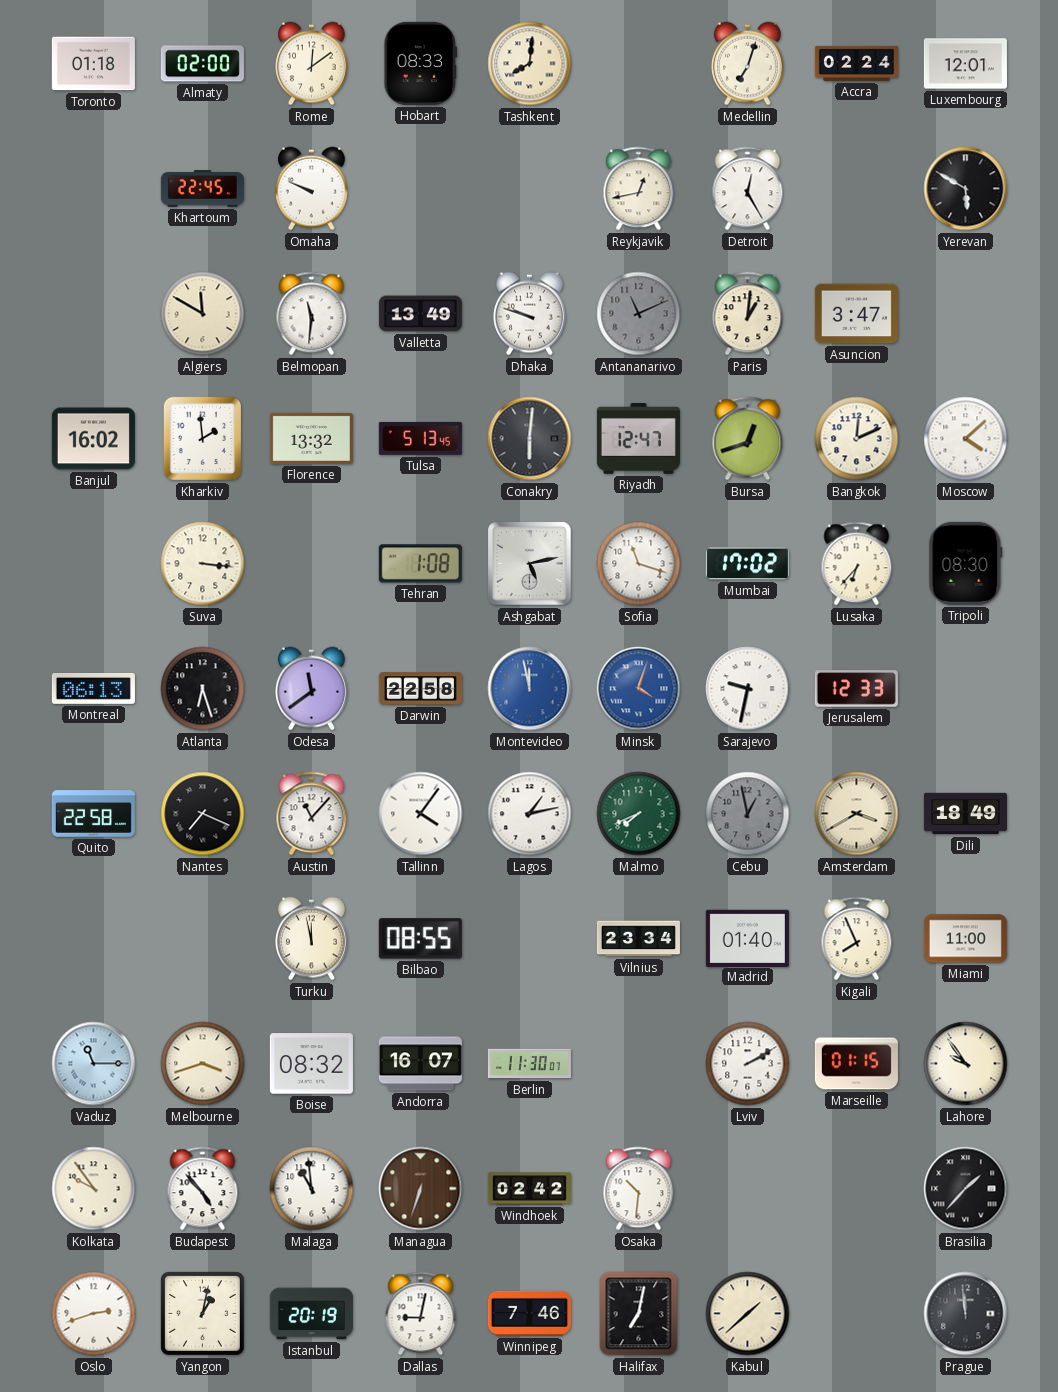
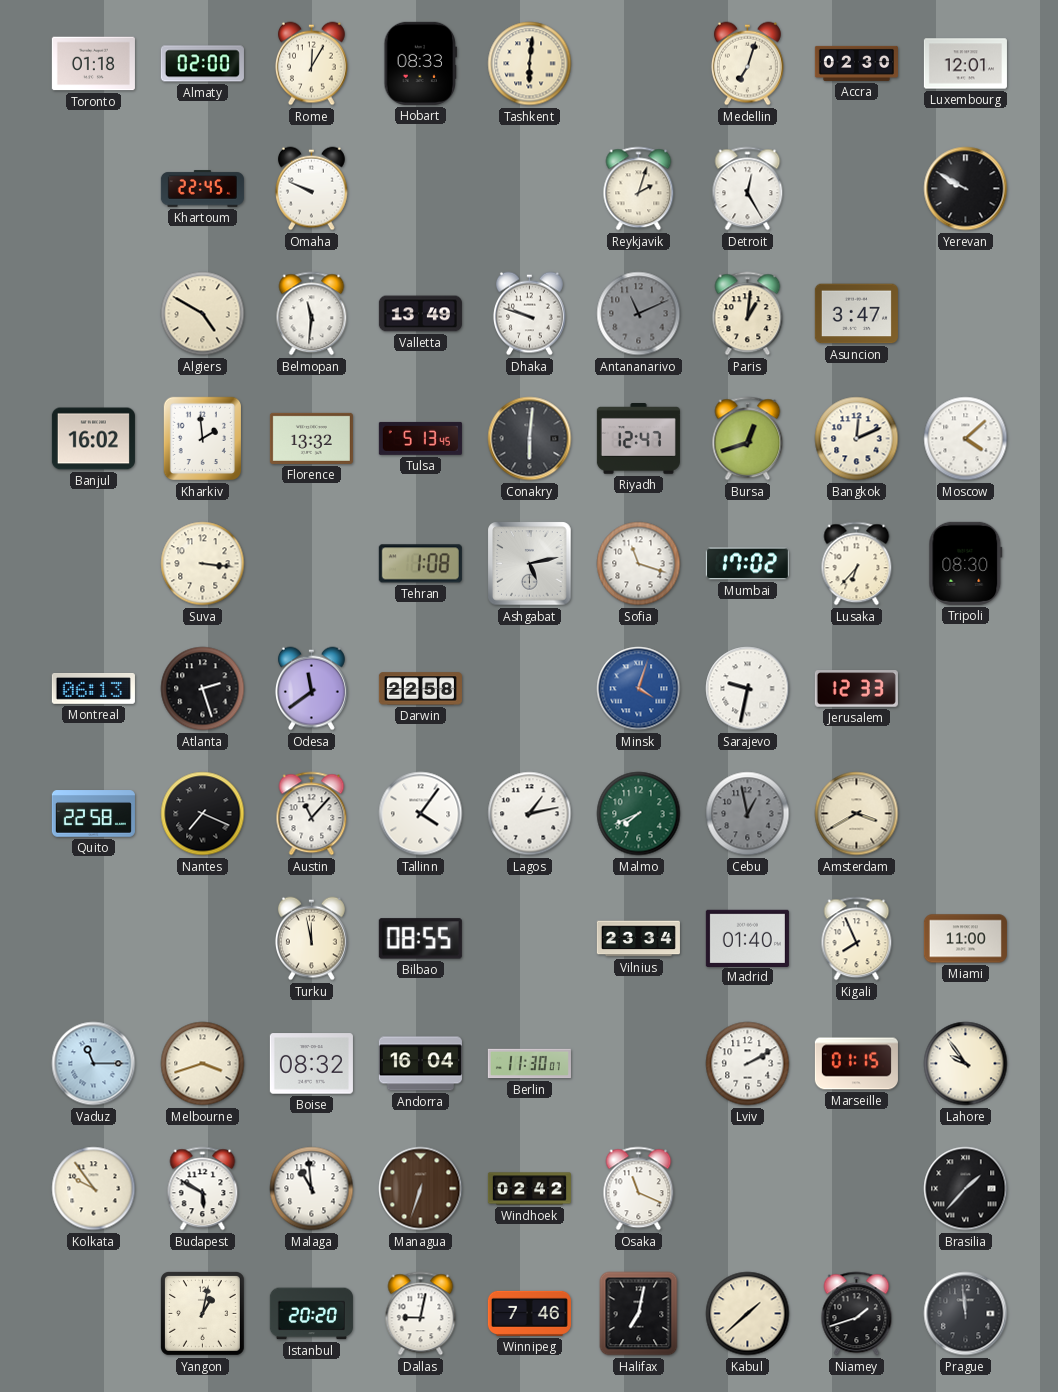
Rome: 12:09 -> 12:05 (311, 64)
Tashkent: 8:01 -> 6:01 (530, 64)
Accra: 02:24 -> 02:30 (856, 63)
Reykjavik: 12:43 -> 2:03 (639, 189)
Yerevan: 5:50 -> 9:50 (966, 189)
Algiers: 11:50 -> 4:50 (203, 314)
Atlanta: 6:27 -> 2:27 (203, 689)
Montevideo: 11:58 -> none (530, 689)
Dili: 18:49 -> none (965, 814)
Andorra: 16:07 -> 16:04 (420, 1064)
Budapest: 4:53 -> 5:50 (203, 1189)
Osaka: 10:31 -> 11:19 (639, 1189)
Oslo: 2:42 -> none (94, 1314)
Istanbul: 20:19 -> 20:20 (311, 1314)
Niamey: none -> 1:42 (857, 1314)
